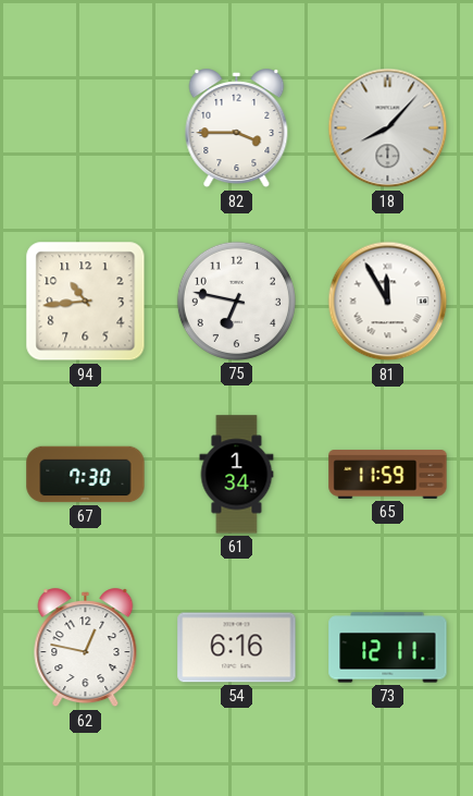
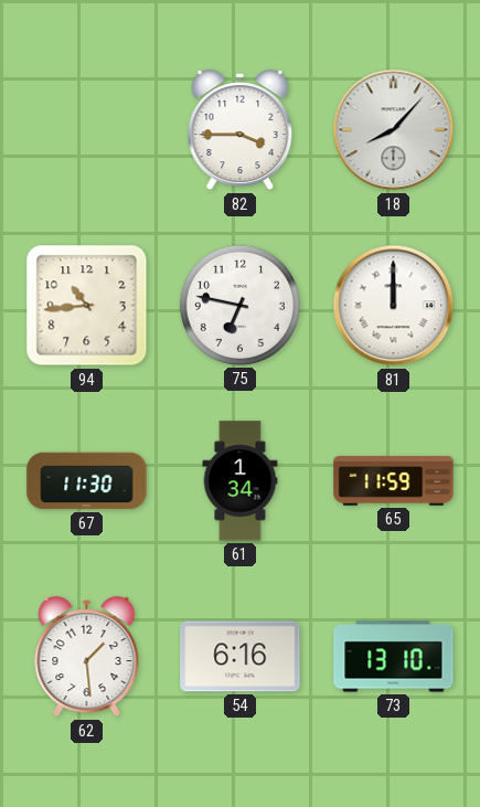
81: 11:55 -> 12:00 (394, 306)
67: 7:30 -> 11:30 (87, 481)
62: 12:47 -> 1:29 (87, 657)
73: 12:11 -> 13:10 (394, 657)
